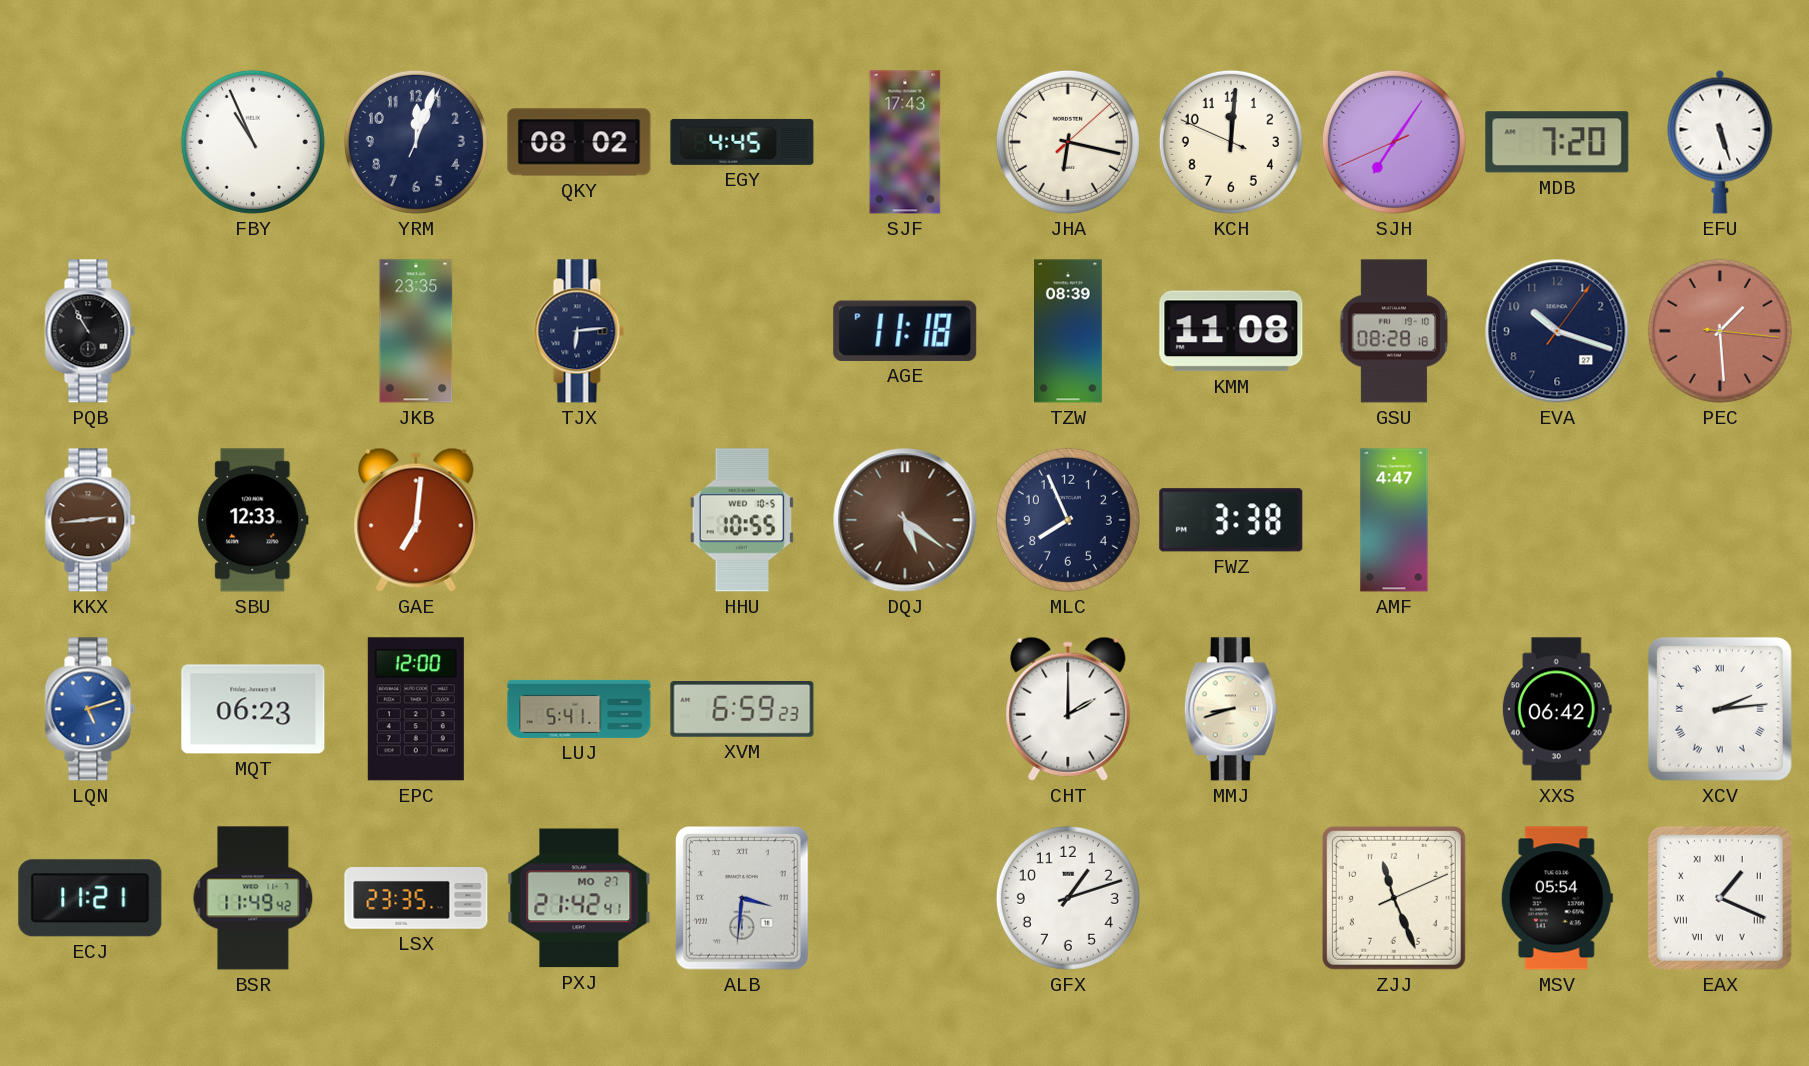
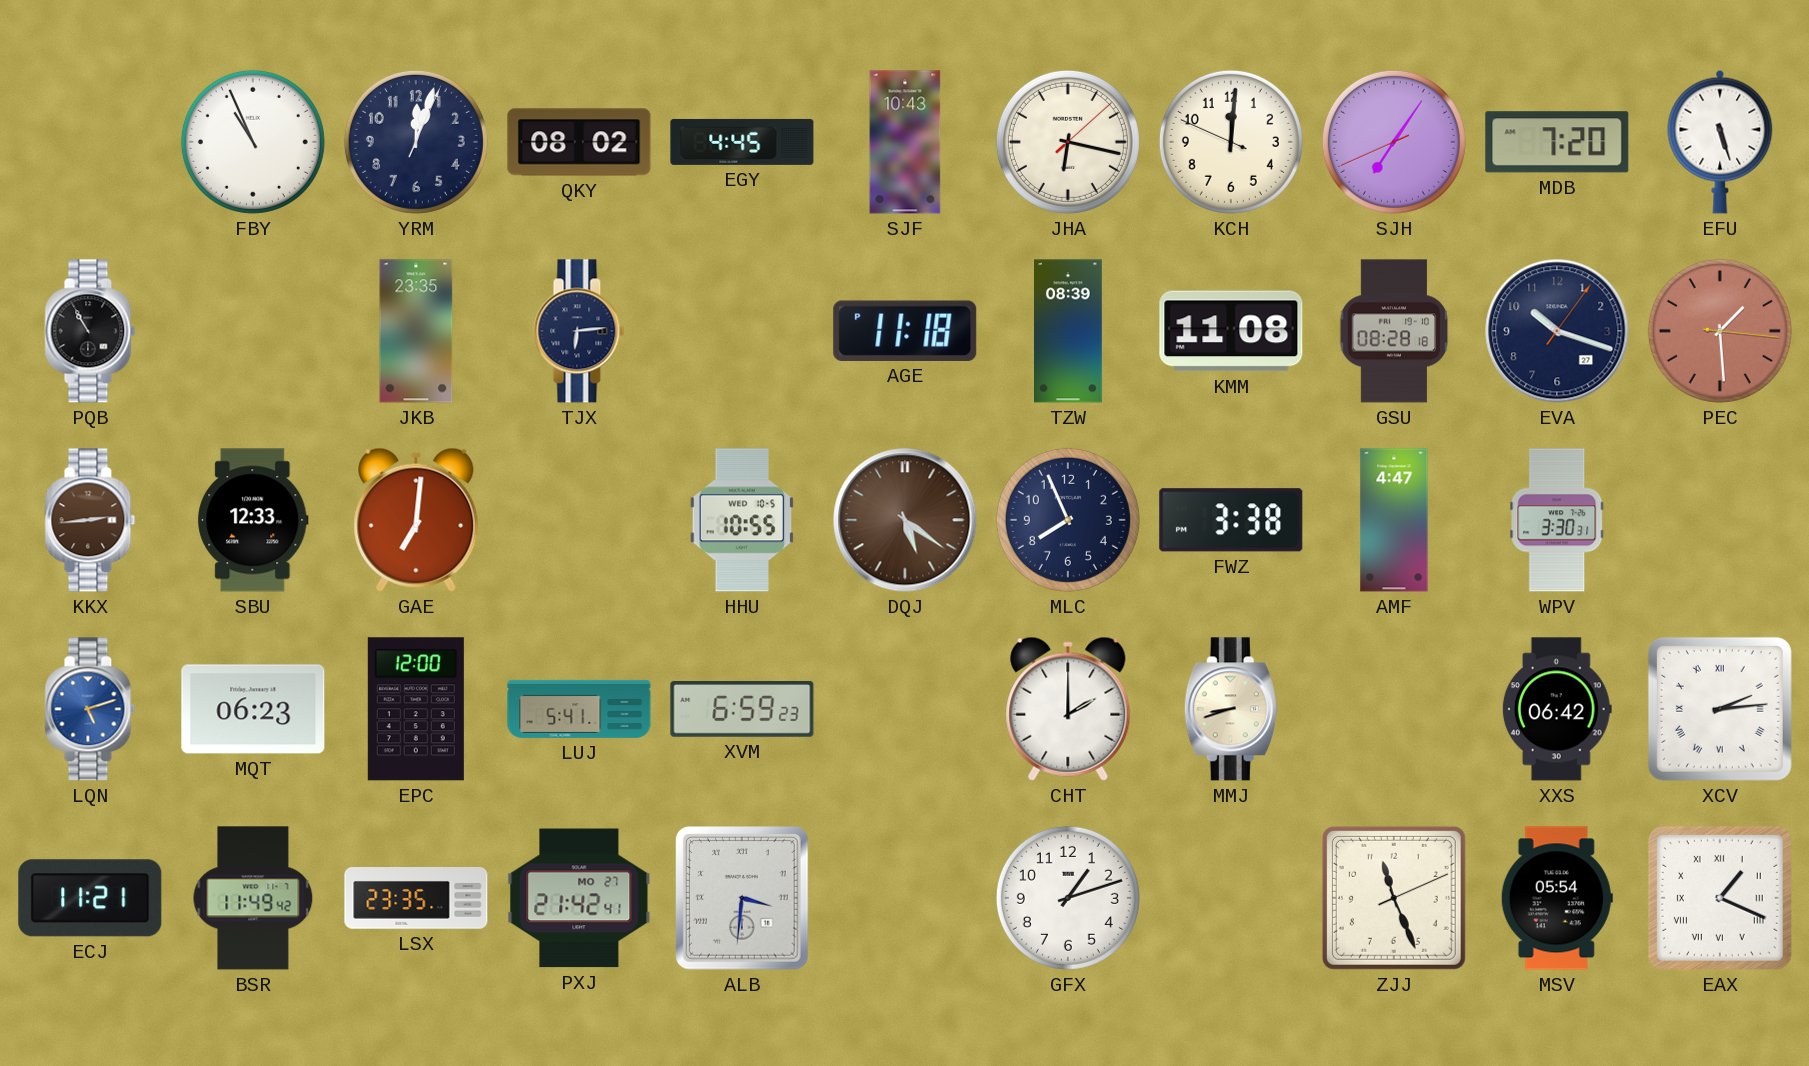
SJF: 17:43 -> 10:43 (905, 142)
WPV: none -> 3:30 (1557, 520)
